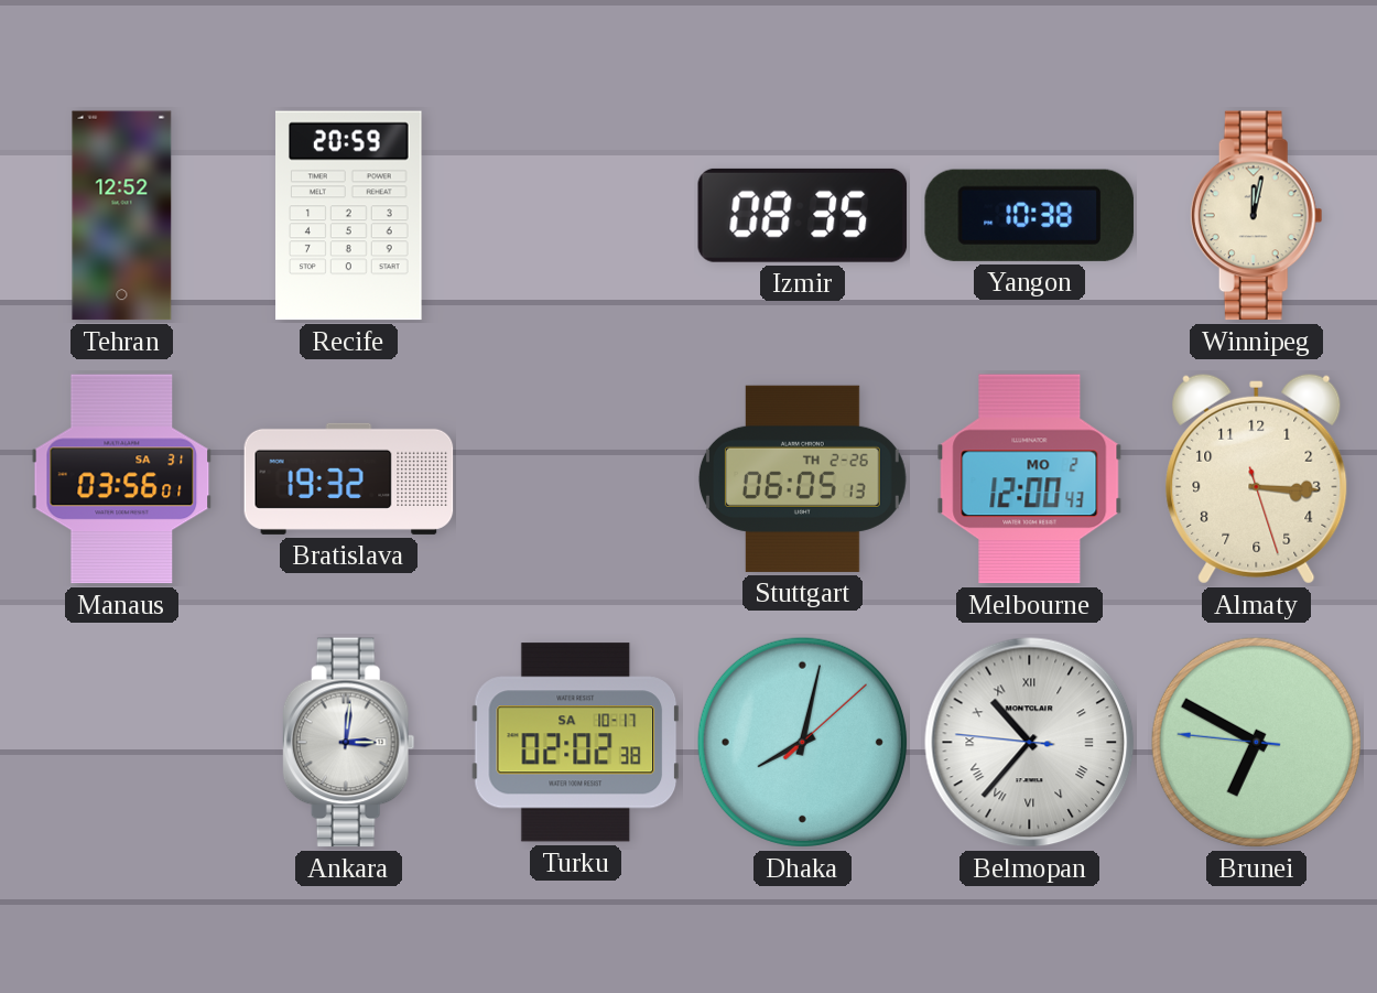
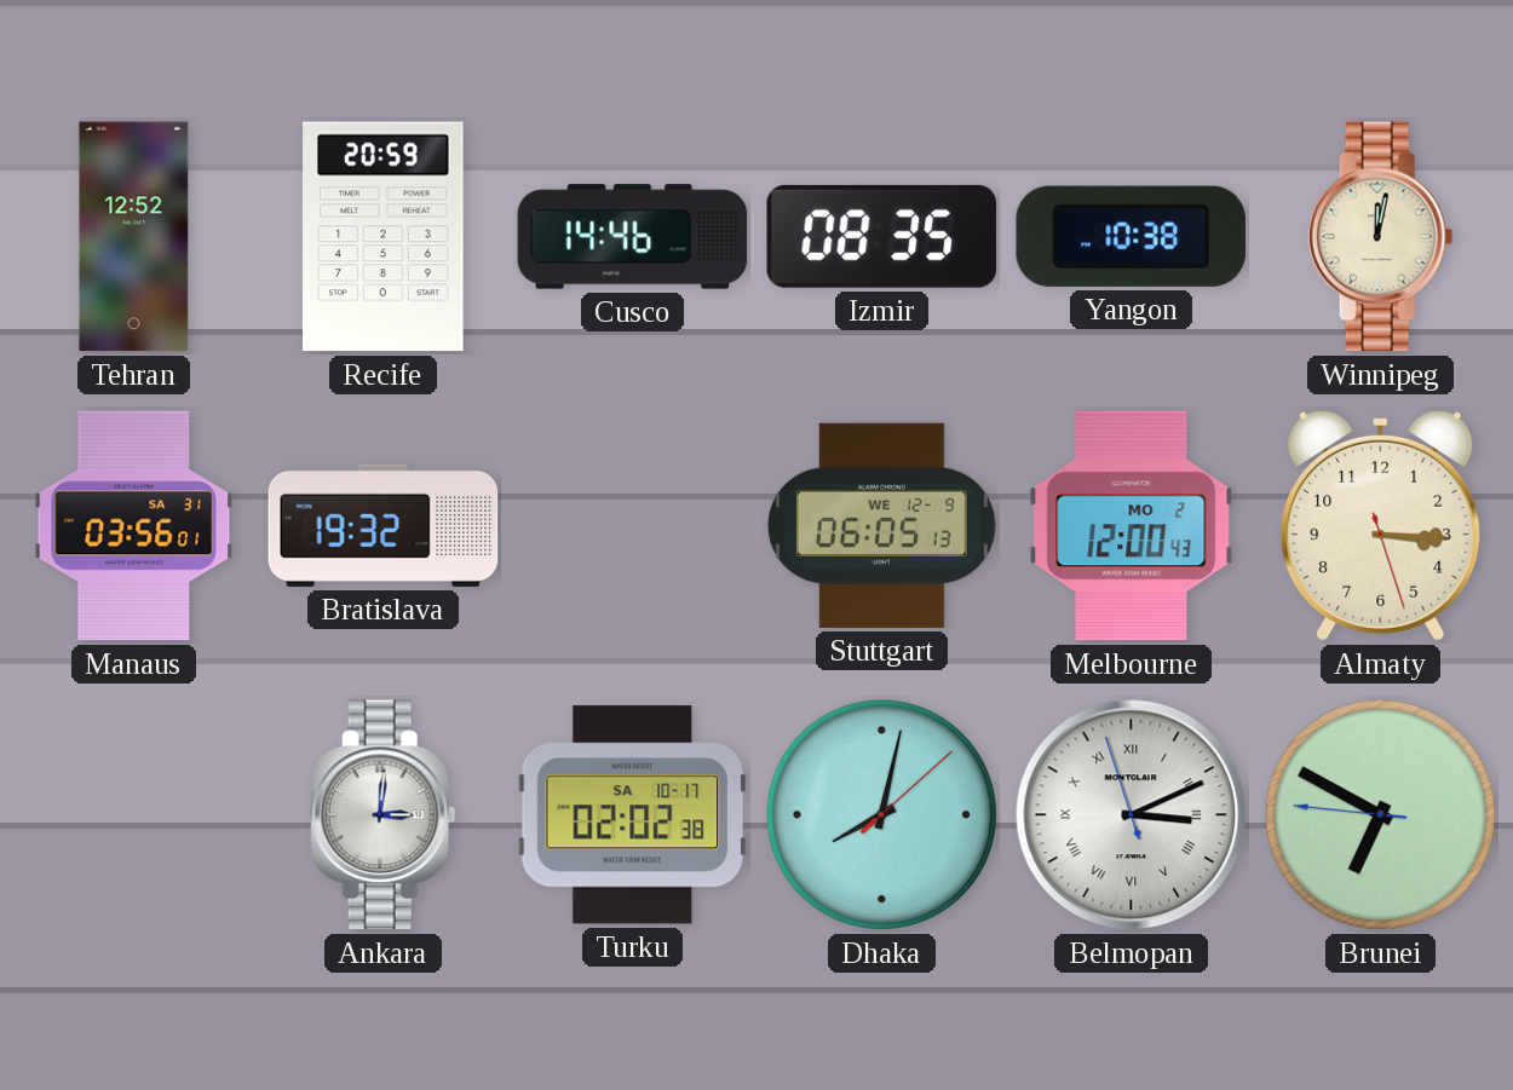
Cusco: none -> 14:46 (633, 237)
Stuttgart date: TH 2-26 -> WE 12-9 (881, 525)
Belmopan: 10:36 -> 3:10 (1132, 815)
